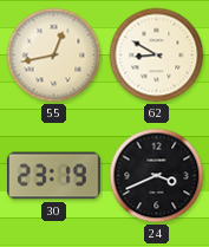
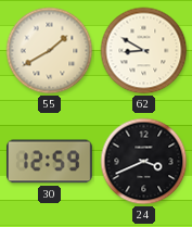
55: 12:43 -> 1:40 (50, 51)
30: 23:19 -> 12:59 (49, 162)
